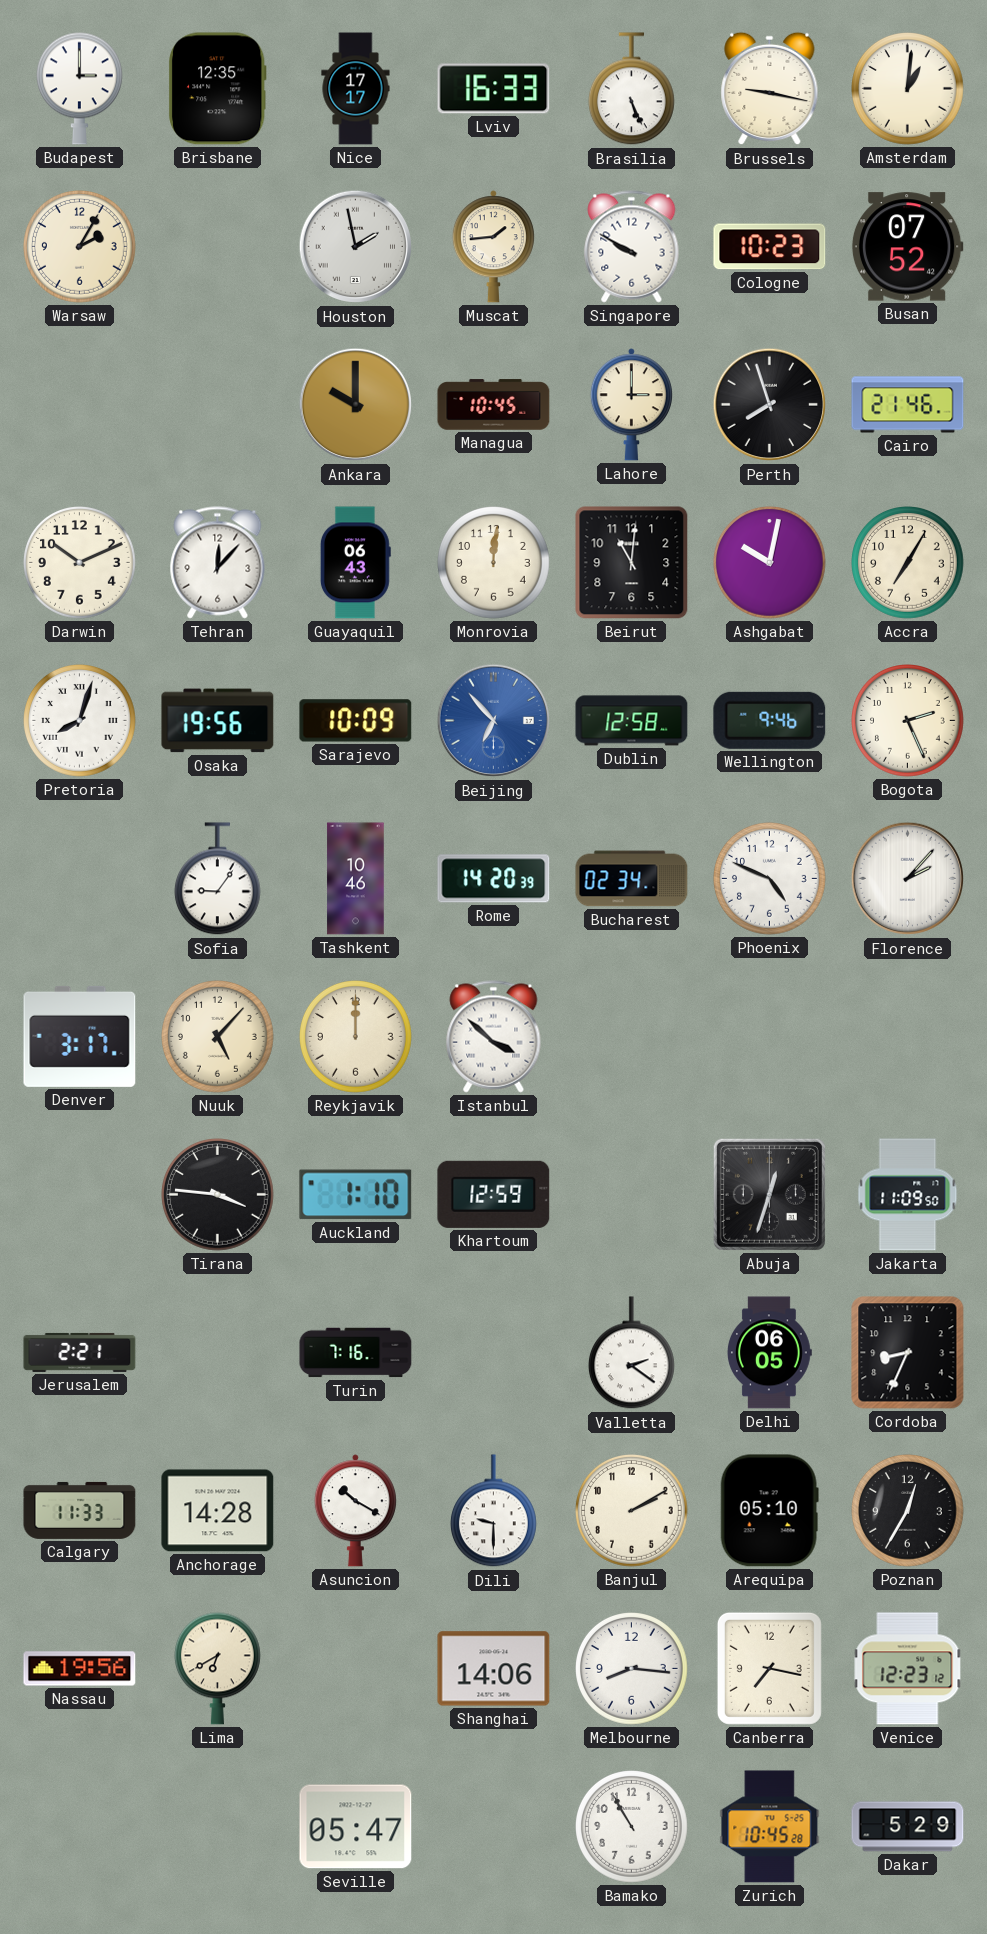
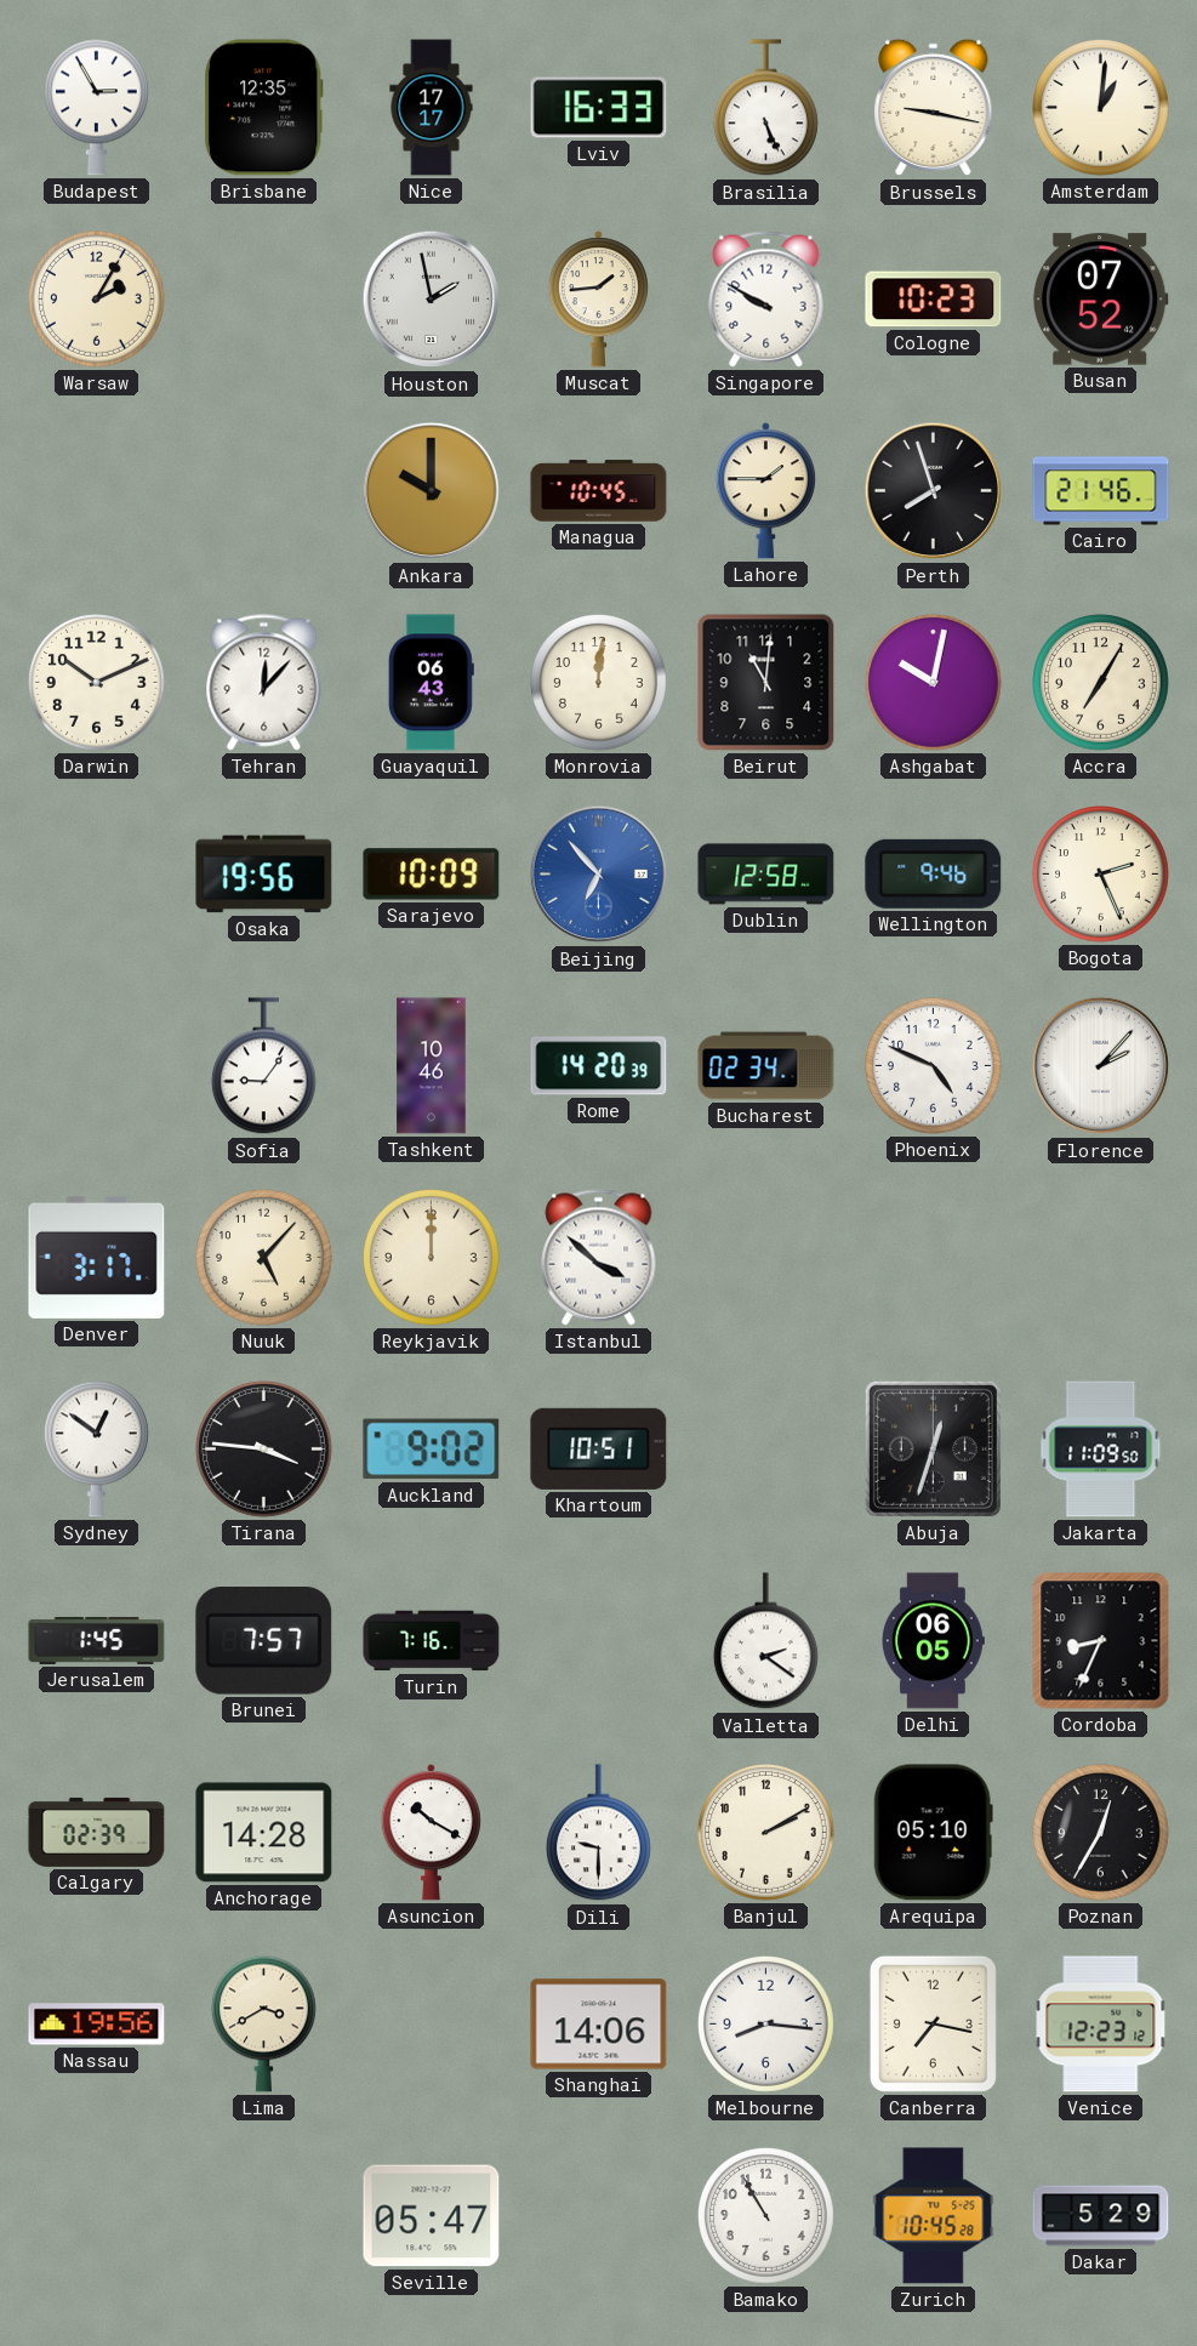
Budapest: 3:00 -> 2:55 (96, 107)
Lahore: 3:00 -> 1:45 (765, 491)
Pretoria: 8:03 -> none (80, 721)
Sydney: none -> 12:51 (96, 1448)
Auckland: 1:10 -> 9:02 (432, 1450)
Khartoum: 12:59 -> 10:51 (599, 1448)
Jerusalem: 2:21 -> 1:45 (97, 1640)
Brunei: none -> 7:57 (264, 1641)
Calgary: 11:33 -> 02:39 (97, 1832)
Lima: 6:40 -> 3:40 (263, 2023)
